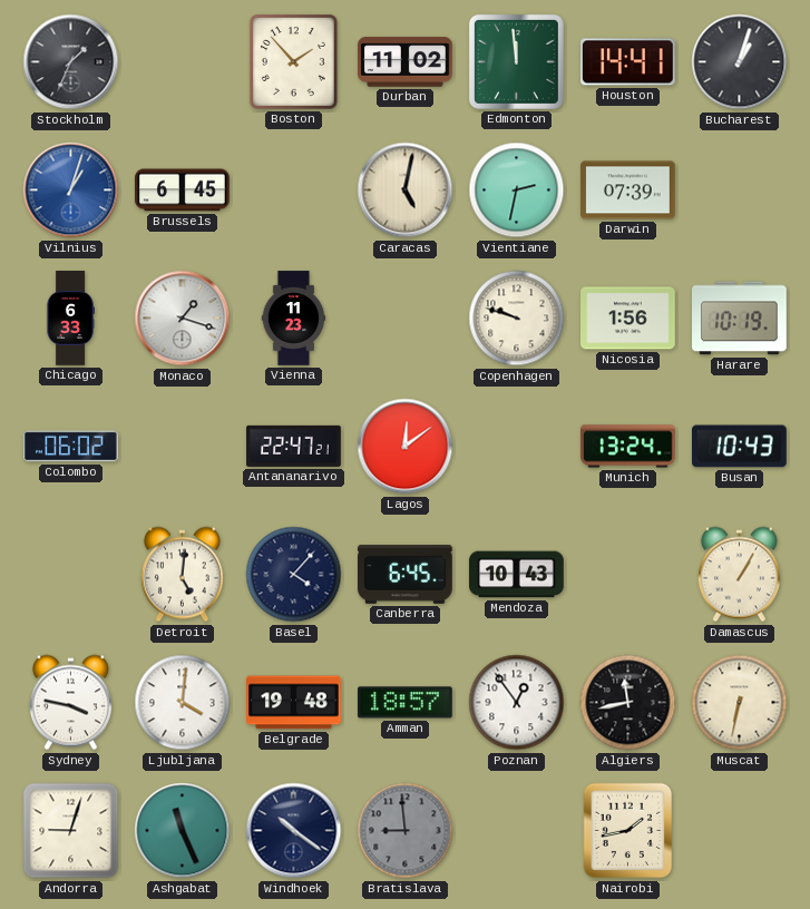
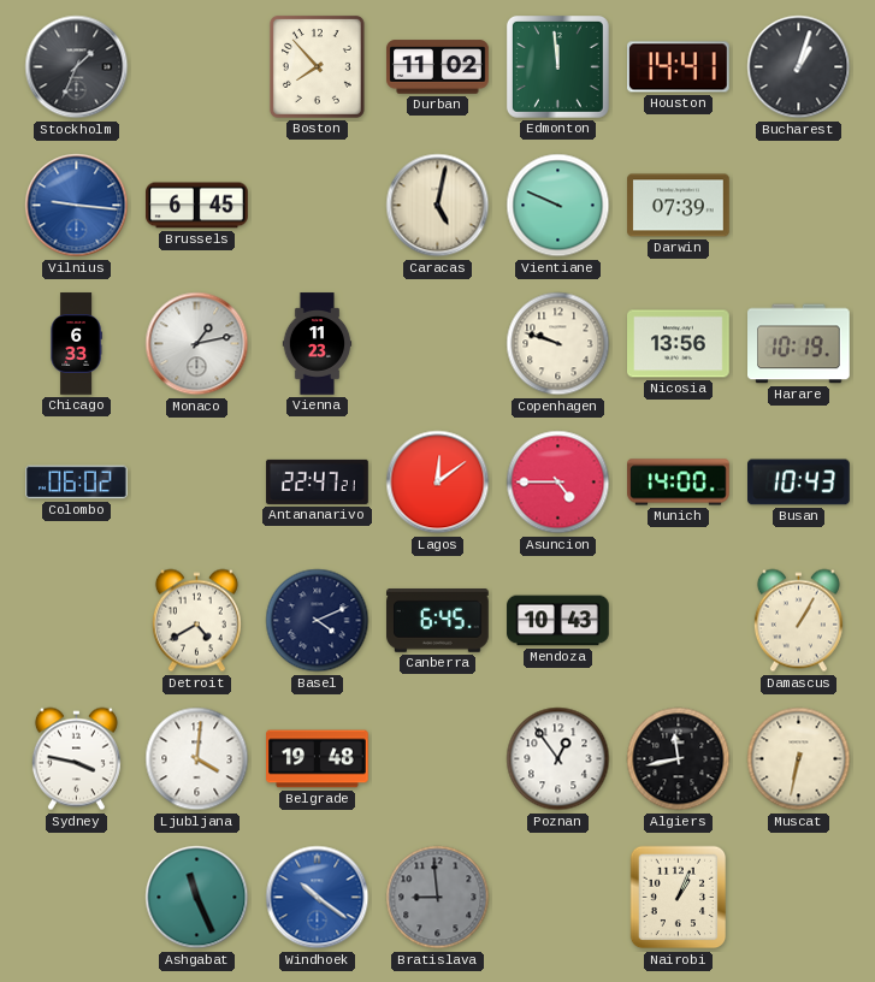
Boston: 1:53 -> 7:53 (317, 66)
Vilnius: 1:03 -> 9:16 (77, 206)
Vientiane: 2:32 -> 9:49 (558, 206)
Monaco: 1:18 -> 1:13 (197, 344)
Nicosia: 1:56 -> 13:56 (679, 344)
Asuncion: none -> 4:45 (558, 483)
Munich: 13:24 -> 14:00 (679, 483)
Detroit: 5:01 -> 4:40 (196, 621)
Basel: 4:07 -> 4:11 (318, 621)
Amman: 18:57 -> none (406, 703)
Andorra: 9:03 -> none (71, 831)
Windhoek dial: navy -> blue (318, 898)
Nairobi: 1:43 -> 1:04 (679, 898)
